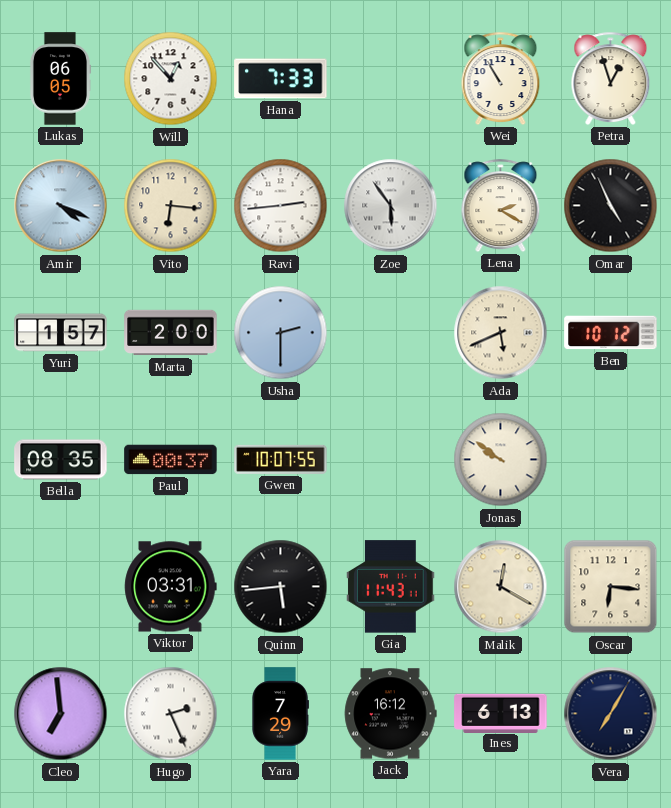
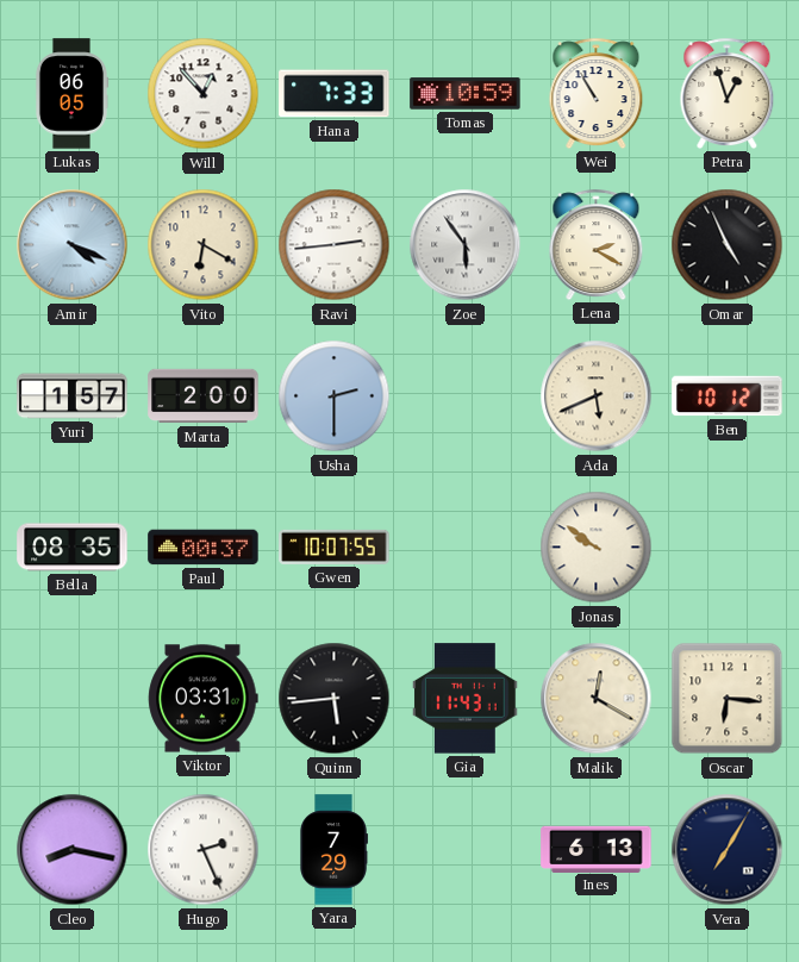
Tomas: none -> 10:59 (466, 94)
Vito: 6:16 -> 6:20 (204, 245)
Cleo: 6:59 -> 8:17 (73, 850)
Jack: 16:12 -> none (390, 714)
